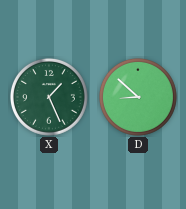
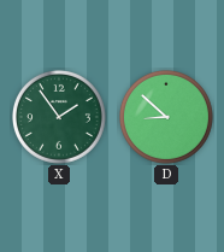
X: 1:26 -> 1:54 (59, 117)
